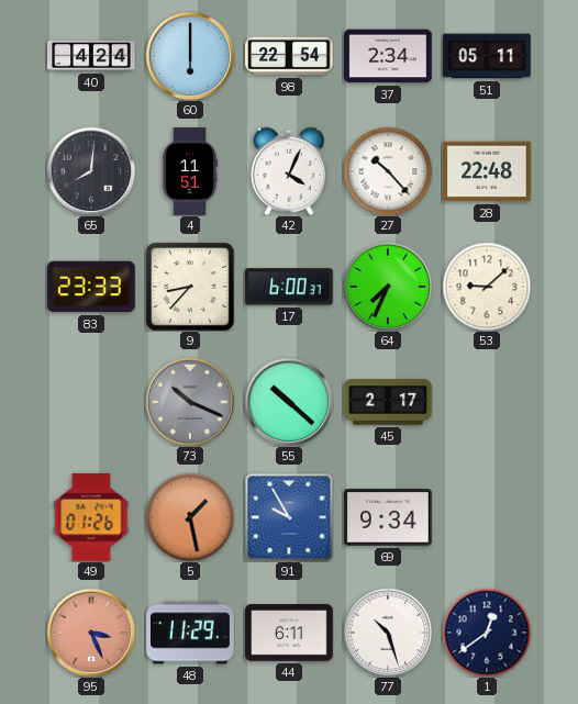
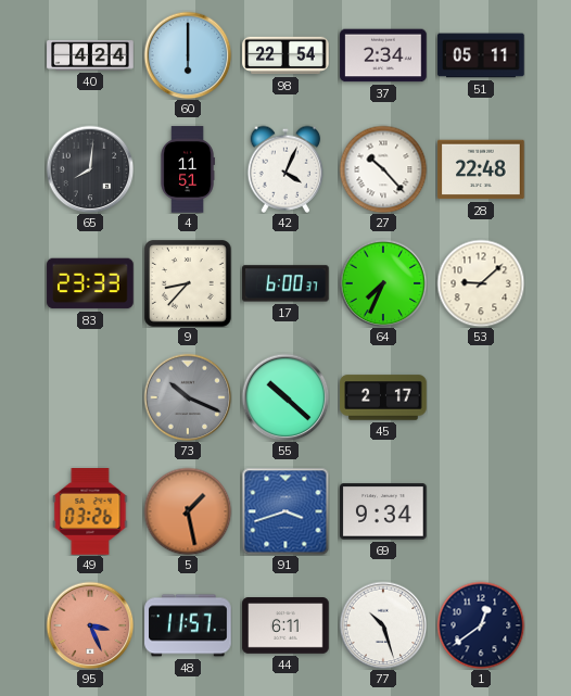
49: 01:26 -> 03:26 (90, 511)
91: 9:55 -> 3:42 (285, 511)
48: 11:29 -> 11:57 (188, 625)
